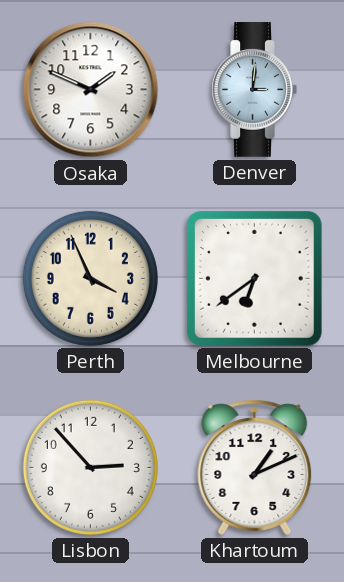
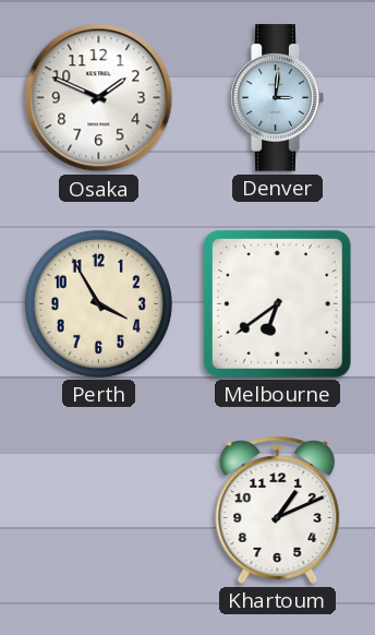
Perth: 3:56 -> 3:55 (98, 303)
Lisbon: 2:53 -> none (90, 467)
